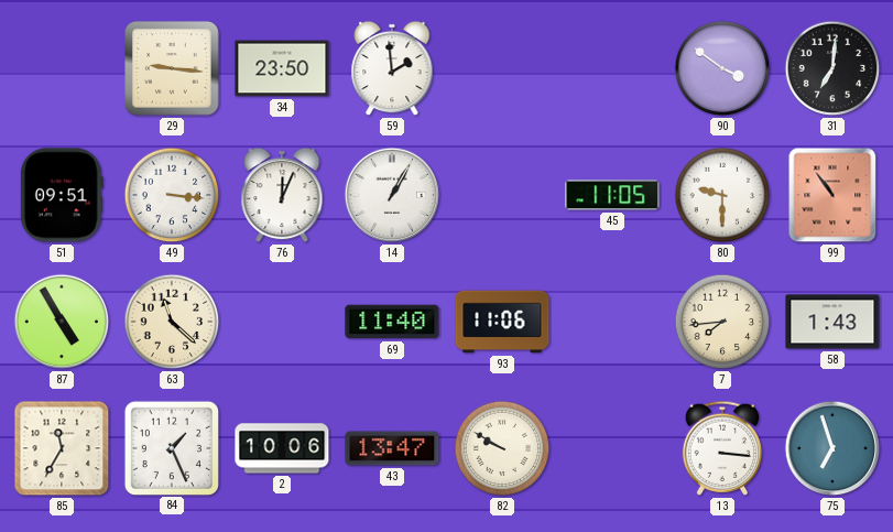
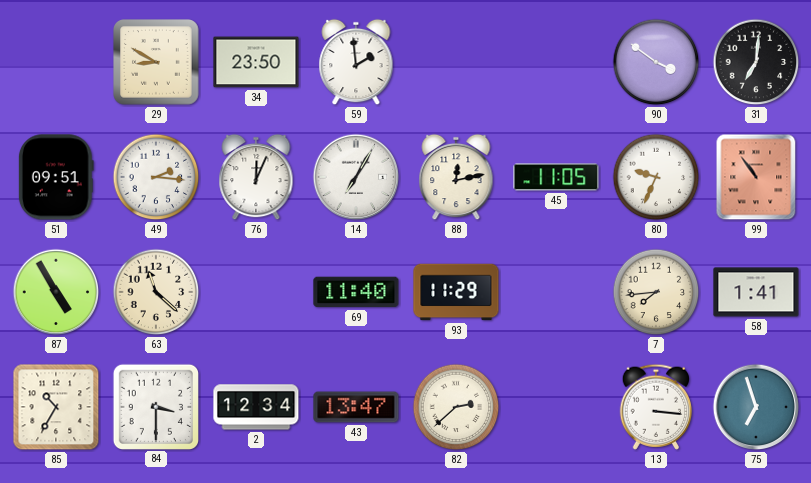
29: 9:16 -> 8:50 (157, 63)
49: 3:16 -> 2:16 (156, 177)
14: 1:05 -> 7:05 (356, 177)
88: none -> 12:13 (456, 177)
80: 9:30 -> 9:34 (656, 177)
93: 11:06 -> 11:29 (456, 292)
58: 1:43 -> 1:41 (756, 292)
85: 11:35 -> 10:35 (56, 407)
84: 1:26 -> 3:30 (155, 406)
2: 10:06 -> 12:34 (256, 407)
82: 9:50 -> 2:38 (456, 407)
